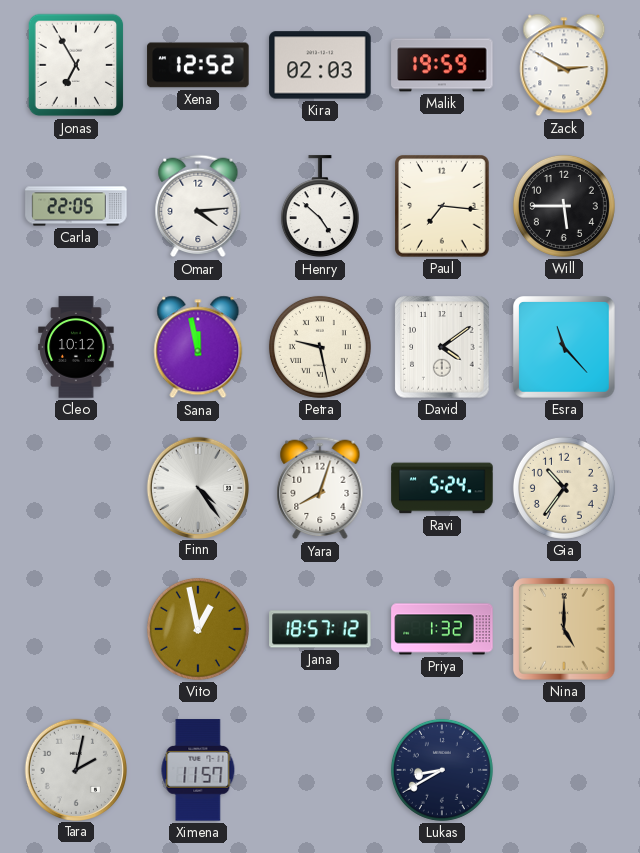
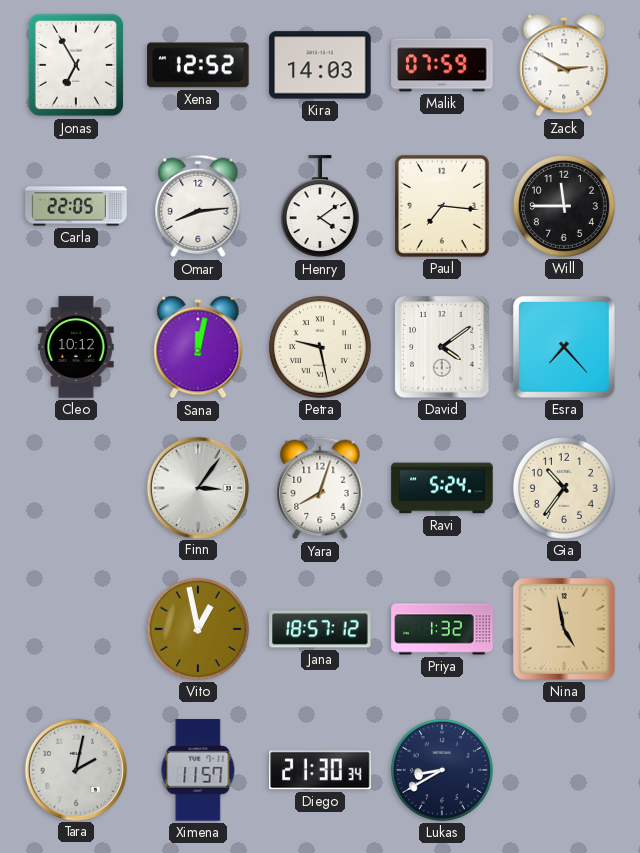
Kira: 02:03 -> 14:03 (320, 65)
Malik: 19:59 -> 07:59 (442, 65)
Omar: 4:14 -> 8:14 (198, 206)
Henry: 4:52 -> 4:09 (320, 207)
Will: 5:45 -> 11:45 (564, 206)
Sana: 11:58 -> 12:02 (198, 347)
Esra: 11:23 -> 7:23 (565, 348)
Finn: 4:24 -> 3:06 (197, 487)
Nina: 5:00 -> 4:58 (565, 630)
Diego: none -> 21:30 (320, 770)
